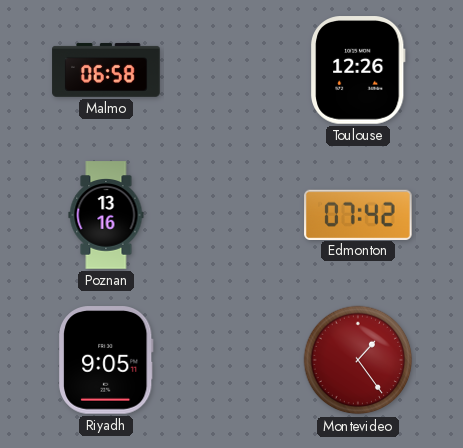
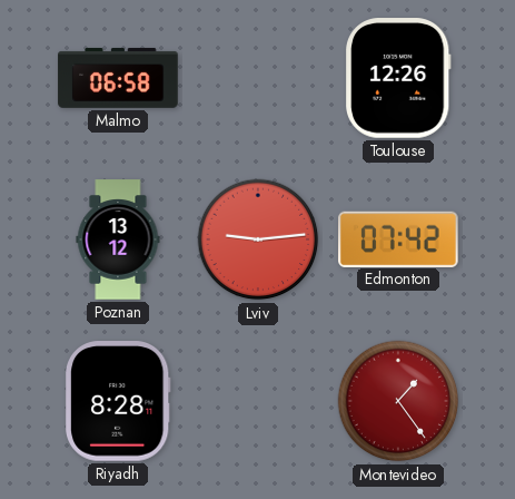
Poznan: 13:16 -> 13:12 (118, 239)
Lviv: none -> 9:14 (258, 239)
Riyadh: 9:05 -> 8:28 (118, 401)
